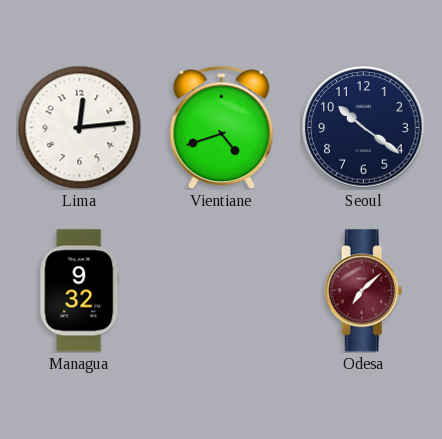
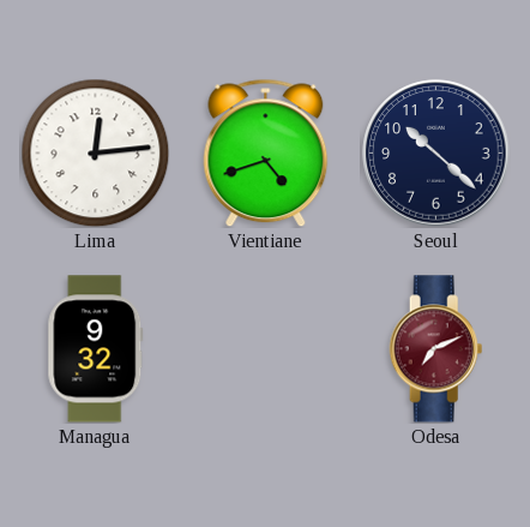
Seoul: 10:21 -> 10:22 (436, 154)
Odesa: 7:08 -> 7:11 (436, 349)
